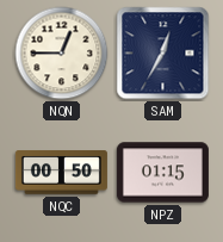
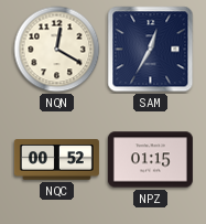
NQN: 12:45 -> 12:20 (57, 50)
NQC: 00:50 -> 00:52 (56, 160)
